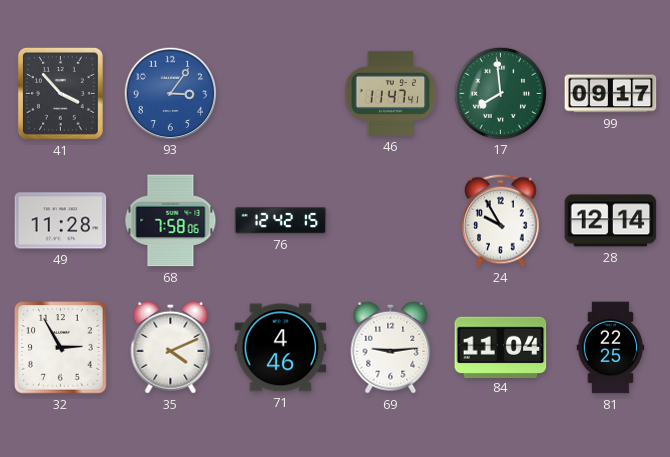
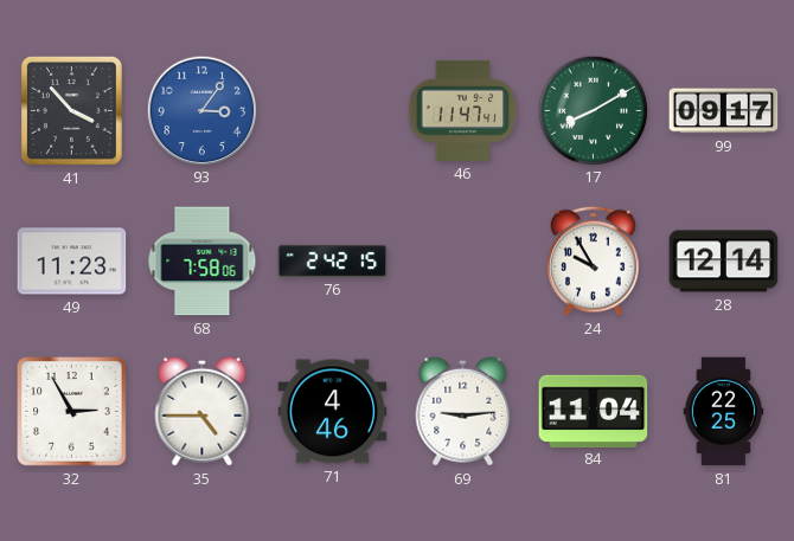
17: 7:59 -> 8:10 (593, 110)
49: 11:28 -> 11:23 (72, 262)
76: 12:42 -> 2:42 (333, 260)
35: 4:11 -> 4:45 (203, 411)
